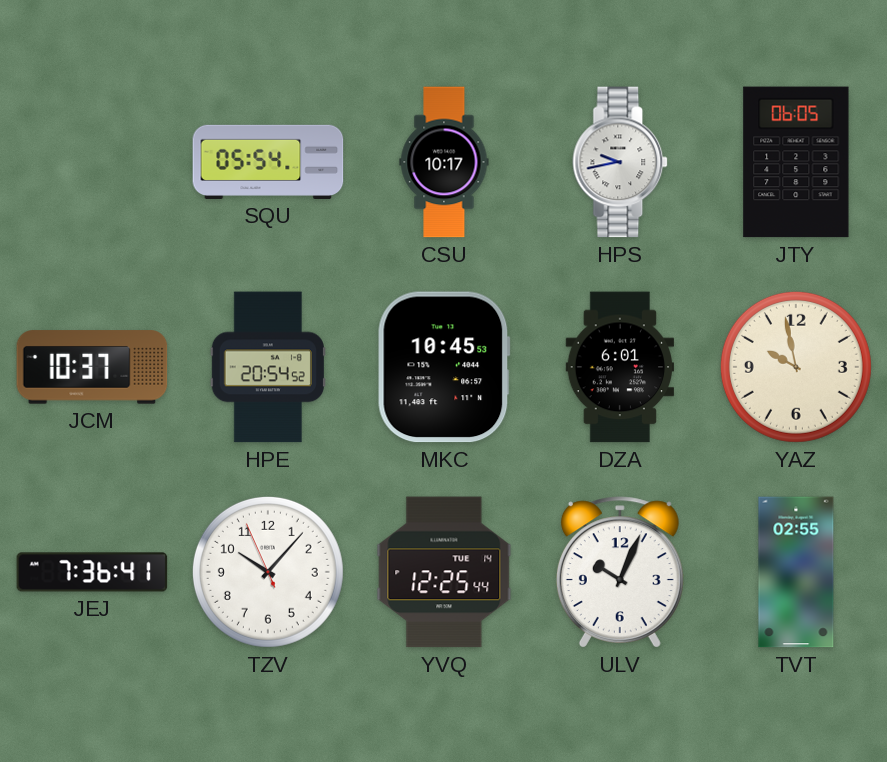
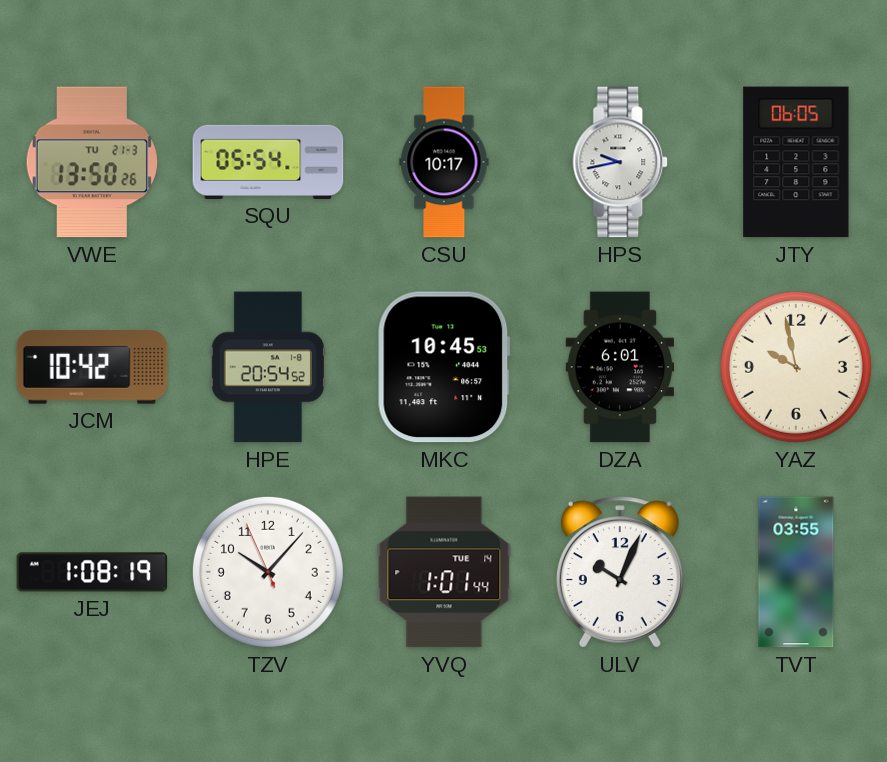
VWE: none -> 13:50 (92, 162)
JCM: 10:37 -> 10:42 (92, 367)
JEJ: 7:36 -> 1:08 (92, 572)
YVQ: 12:25 -> 1:01 (444, 572)
TVT: 02:55 -> 03:55 (796, 572)
